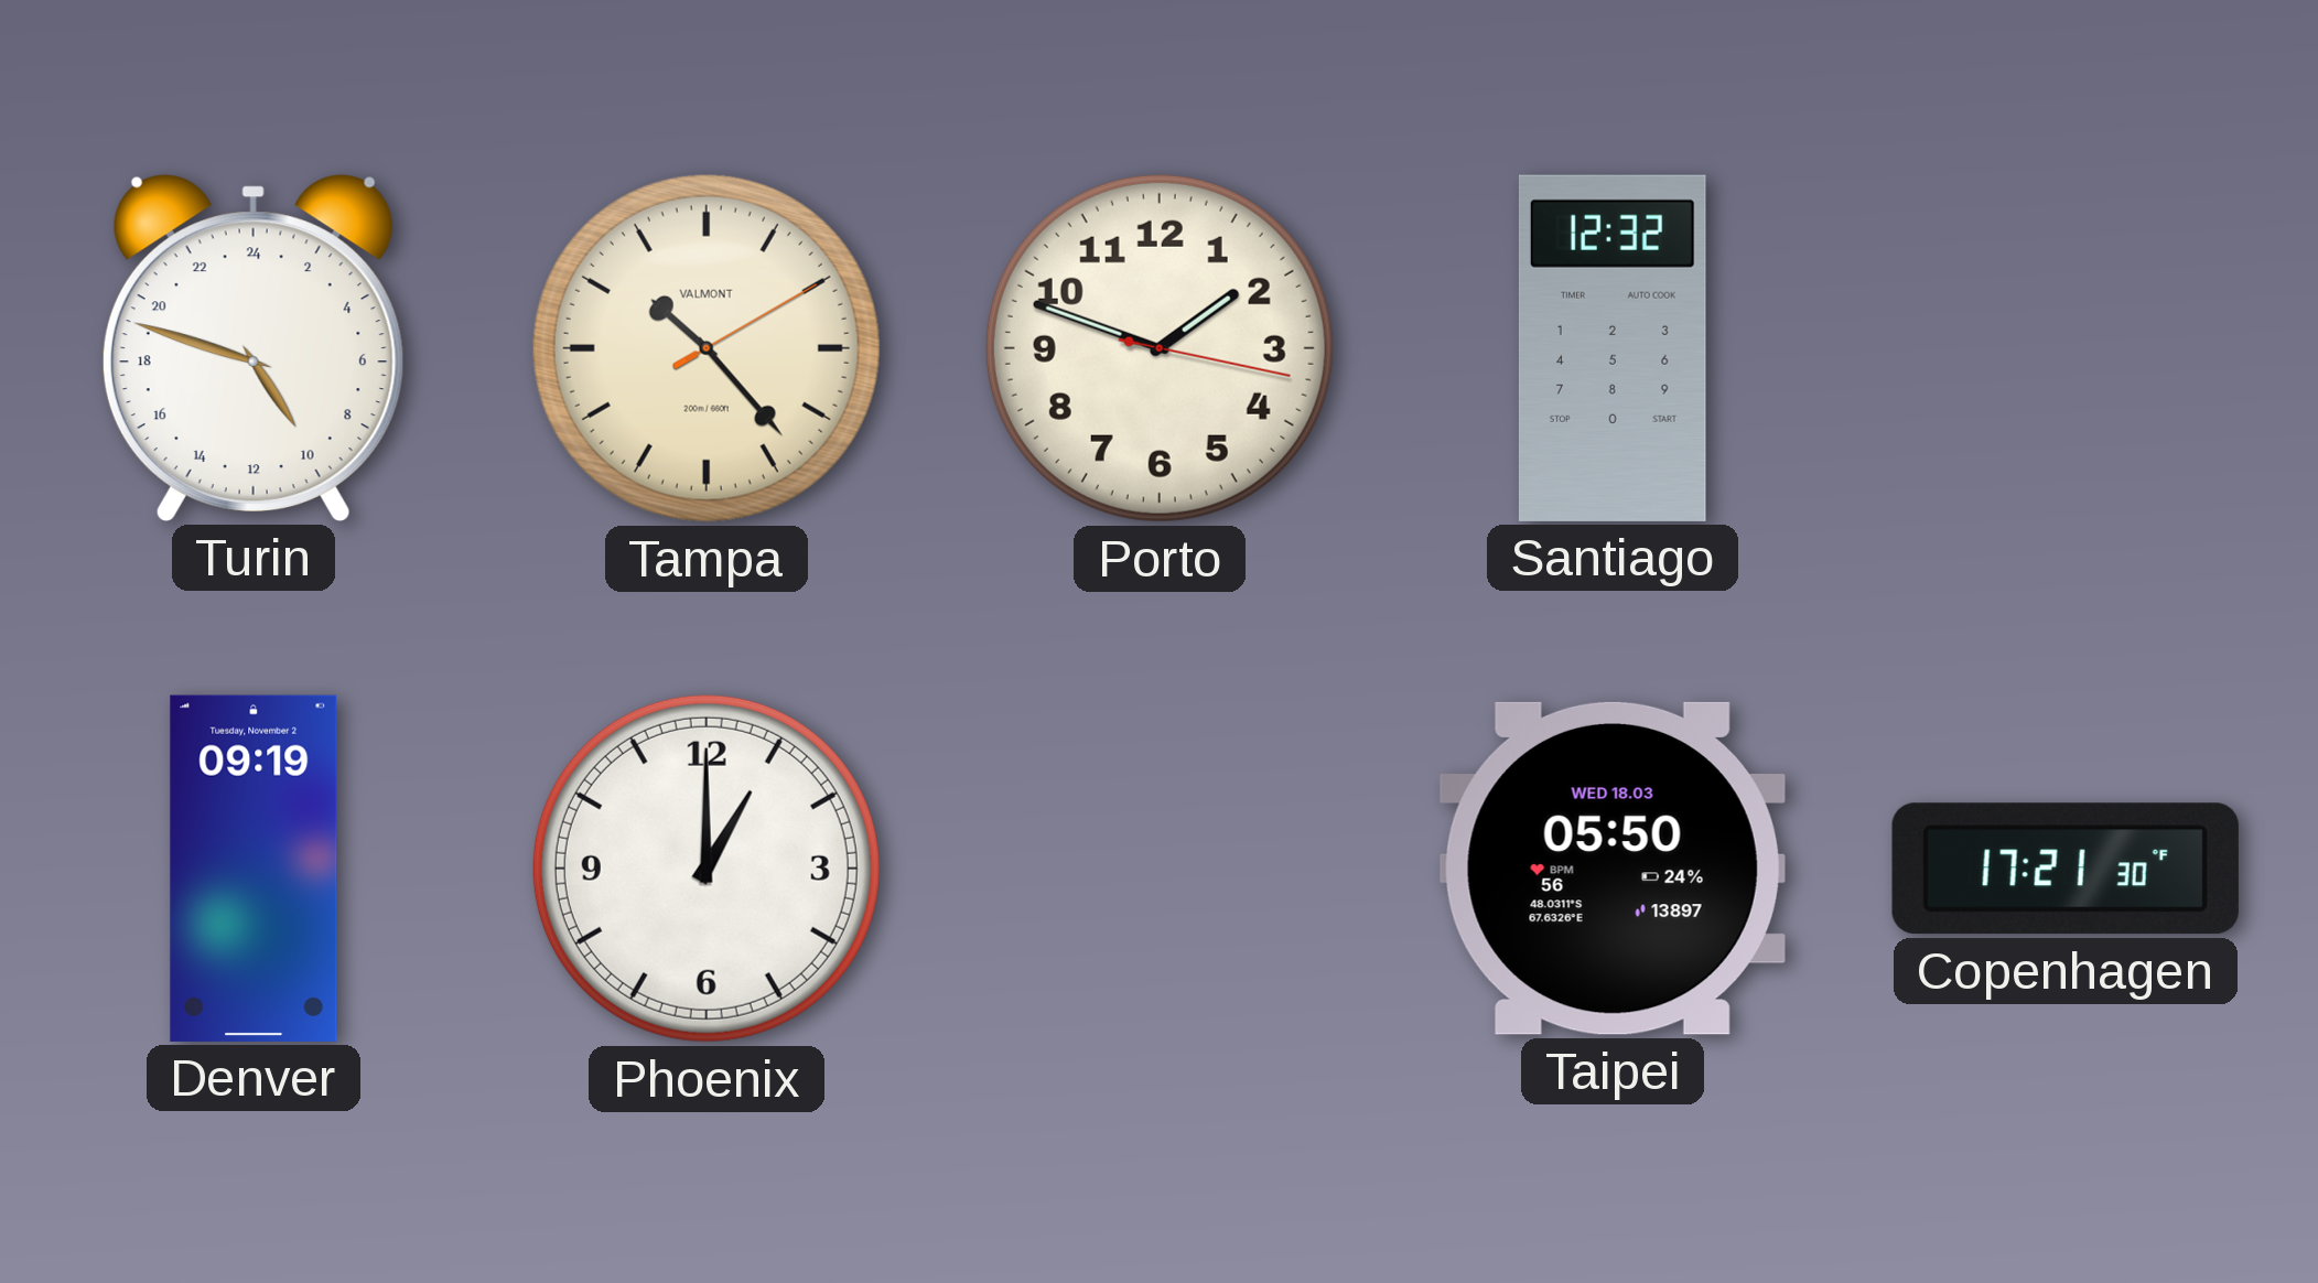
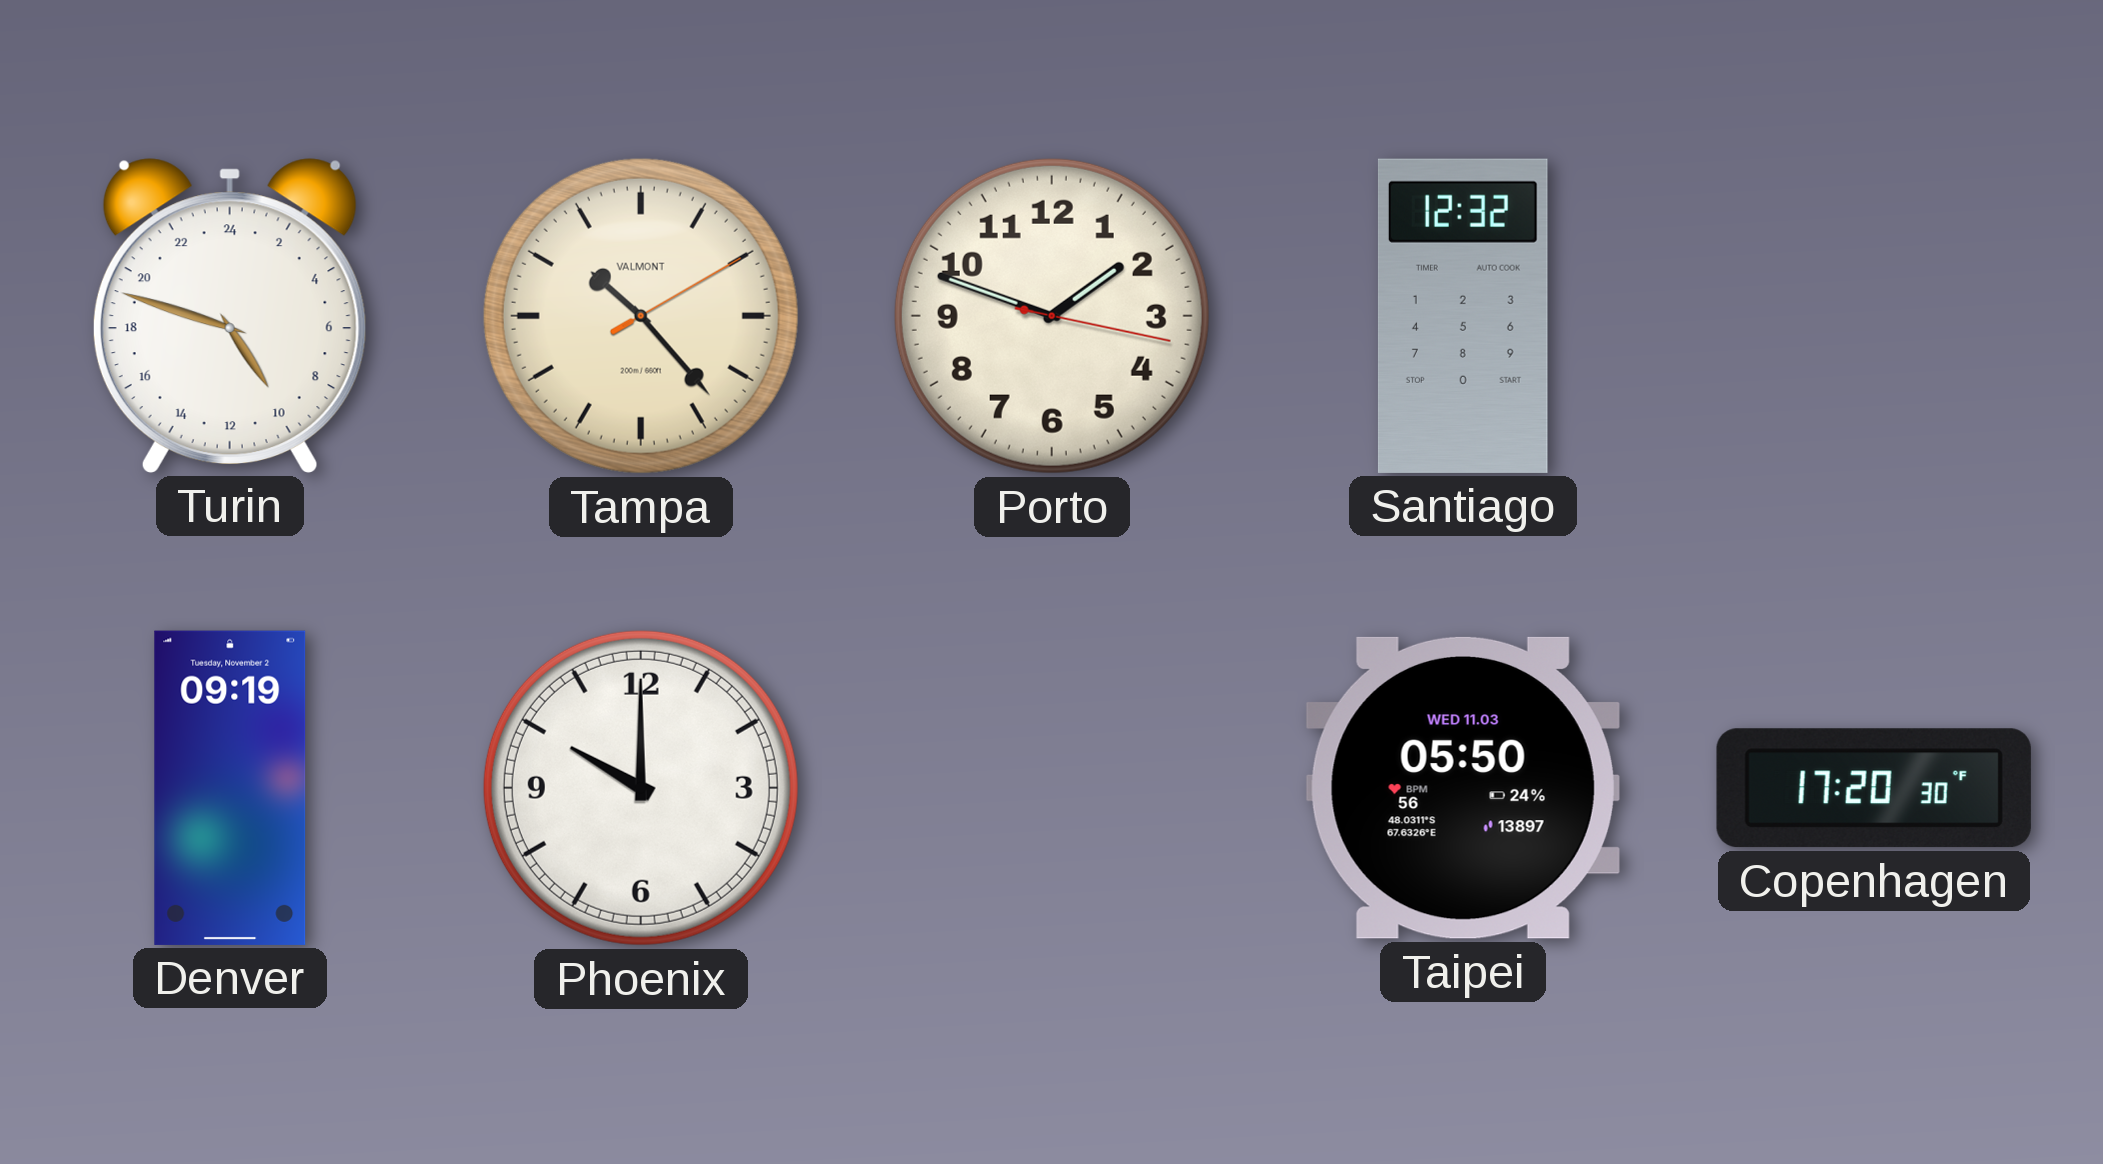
Phoenix: 1:00 -> 10:00 (641, 788)
Taipei date: WED 18.03 -> WED 11.03 (1463, 788)
Copenhagen: 17:21 -> 17:20 (1874, 788)
